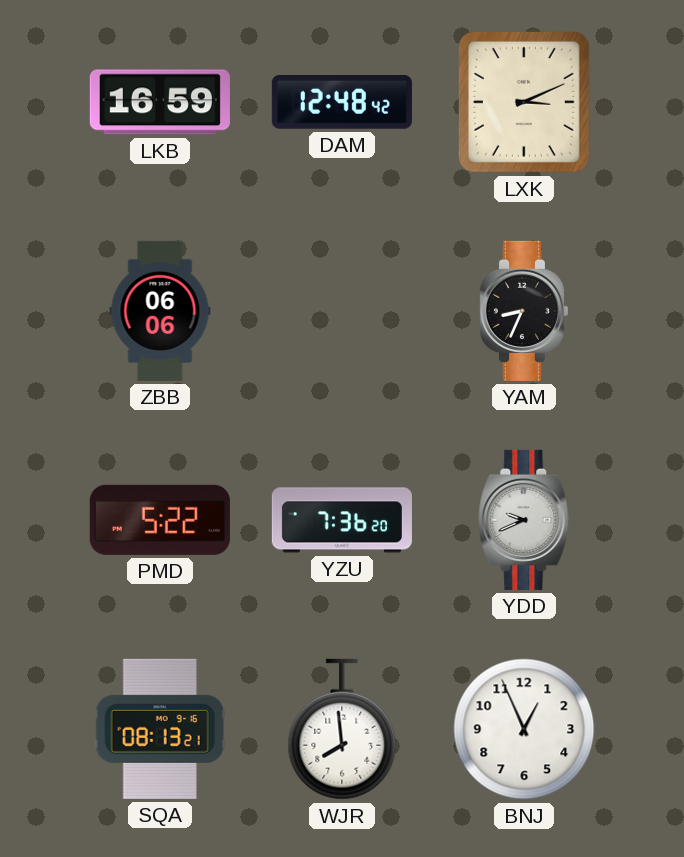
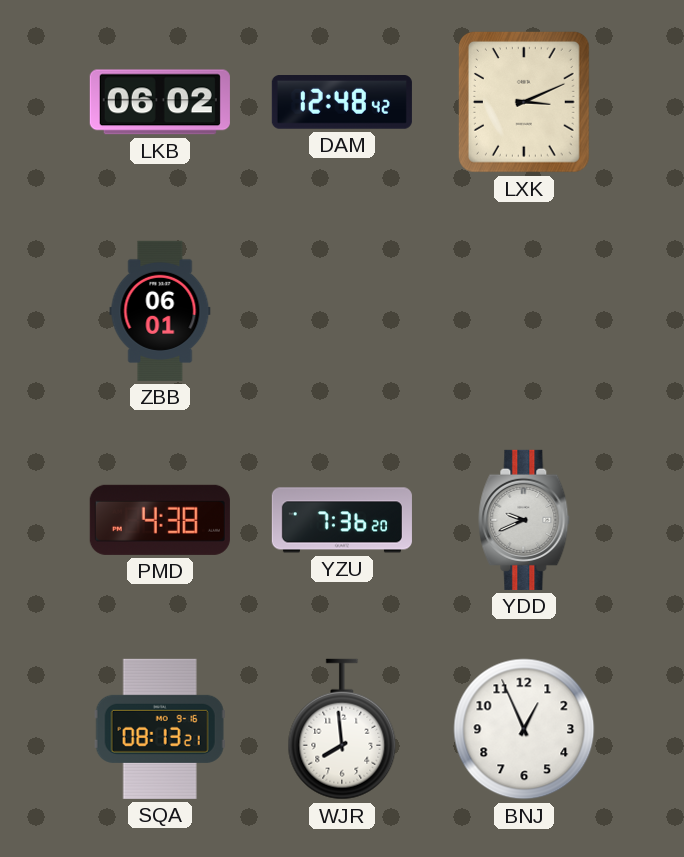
LKB: 16:59 -> 06:02 (160, 102)
ZBB: 06:06 -> 06:01 (160, 311)
YAM: 8:34 -> none (523, 311)
PMD: 5:22 -> 4:38 (160, 520)
